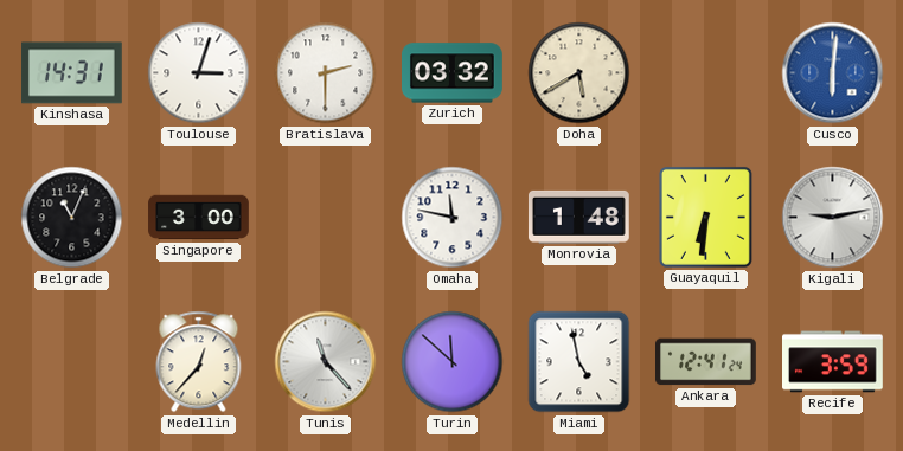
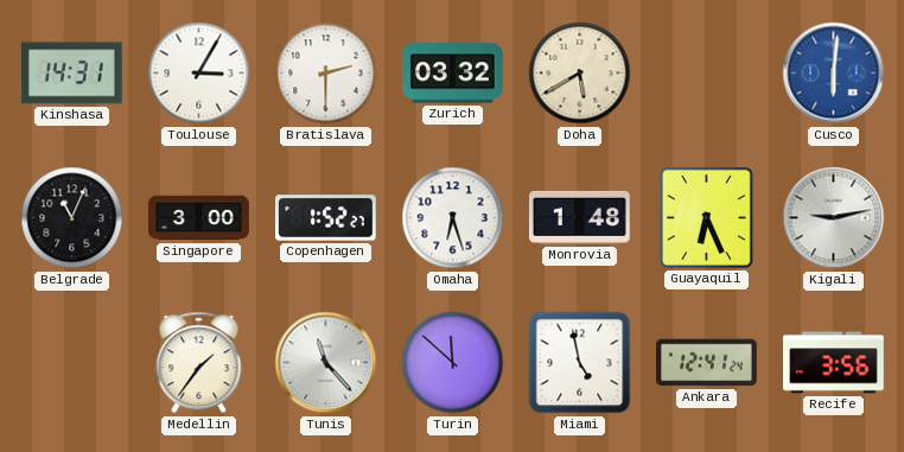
Toulouse: 3:03 -> 3:05 (199, 74)
Copenhagen: none -> 1:52 (326, 218)
Omaha: 11:47 -> 6:27 (453, 218)
Guayaquil: 6:31 -> 6:26 (706, 217)
Medellin: 12:37 -> 1:36 (199, 363)
Recife: 3:59 -> 3:56 (834, 363)
